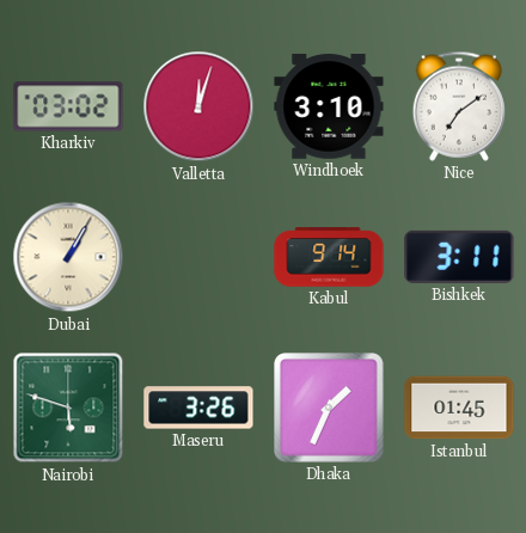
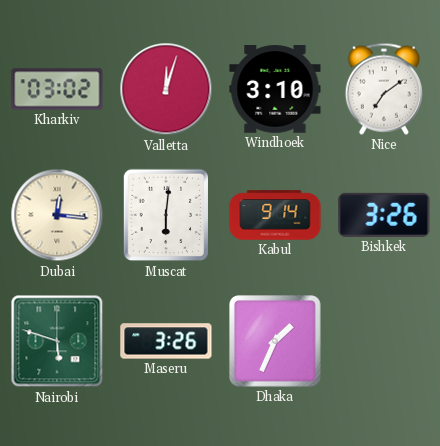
Dubai: 1:05 -> 12:16 (57, 215)
Muscat: none -> 6:01 (165, 215)
Bishkek: 3:11 -> 3:26 (384, 215)
Istanbul: 01:45 -> none (459, 408)
